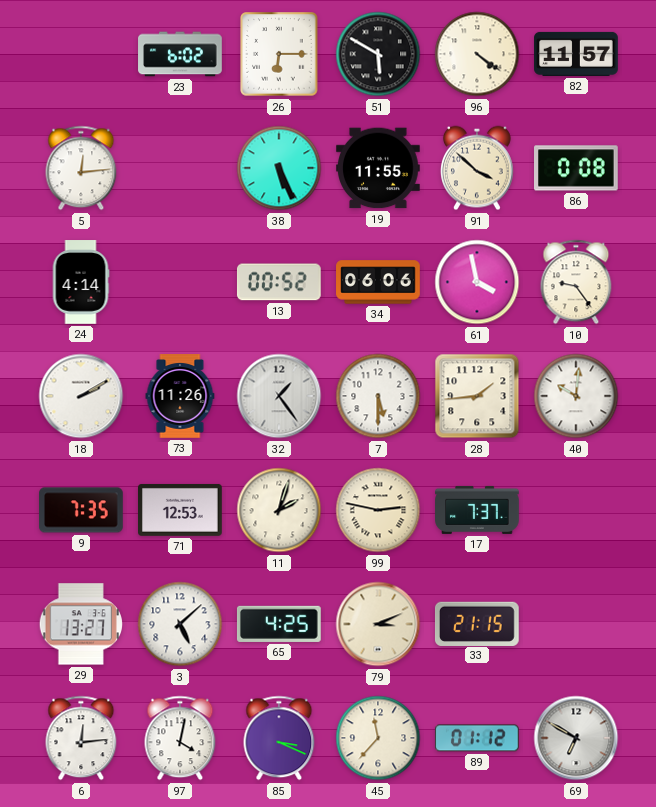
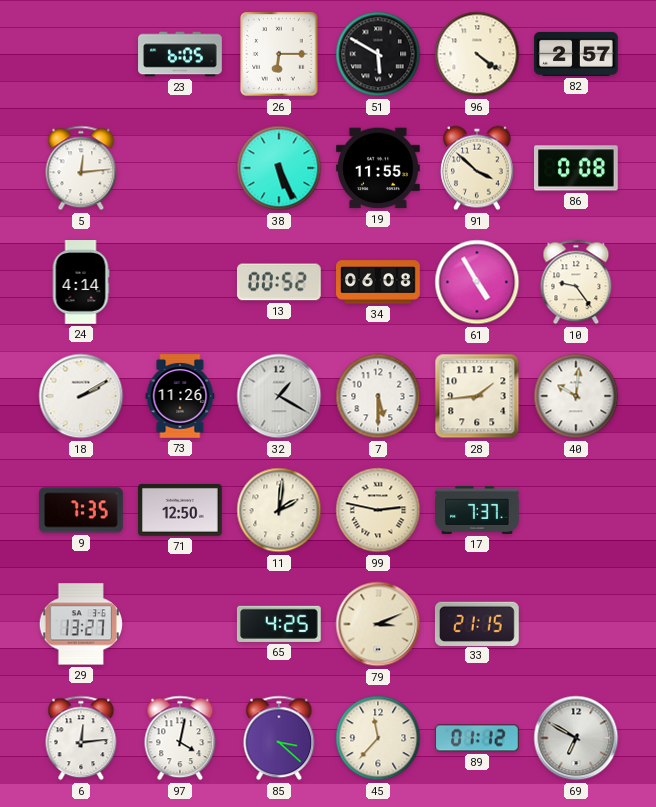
23: 6:02 -> 6:05 (180, 54)
82: 11:57 -> 2:57 (576, 54)
34: 06:06 -> 06:08 (378, 282)
61: 3:58 -> 4:55 (477, 282)
32: 1:24 -> 1:20 (279, 396)
71: 12:53 -> 12:50 (181, 510)
11: 2:03 -> 2:01 (279, 510)
3: 5:08 -> none (180, 624)
85: 3:19 -> 3:22 (279, 738)
